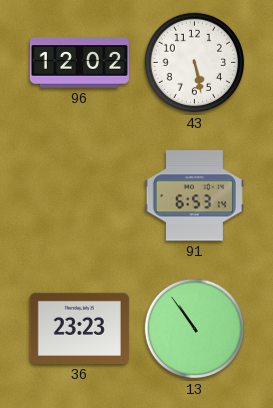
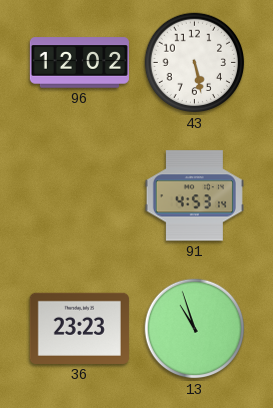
91: 6:53 -> 4:53 (194, 196)
13: 10:54 -> 10:57 (195, 329)
